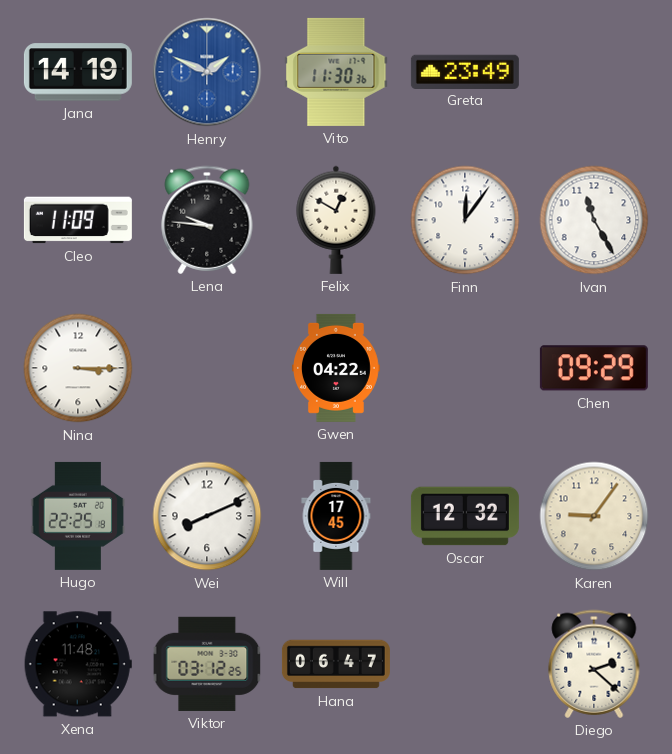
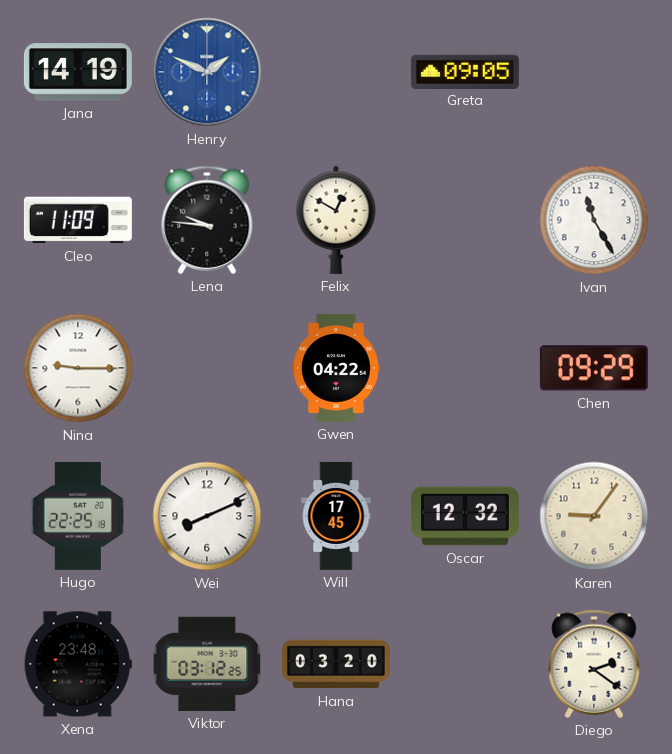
Vito: 11:30 -> none (336, 72)
Greta: 23:49 -> 09:05 (465, 71)
Finn: 12:06 -> none (465, 220)
Nina: 3:15 -> 9:15 (78, 368)
Xena: 11:48 -> 23:48 (78, 664)
Hana: 06:47 -> 03:20 (336, 664)
Diego: 2:22 -> 2:21 (594, 664)
